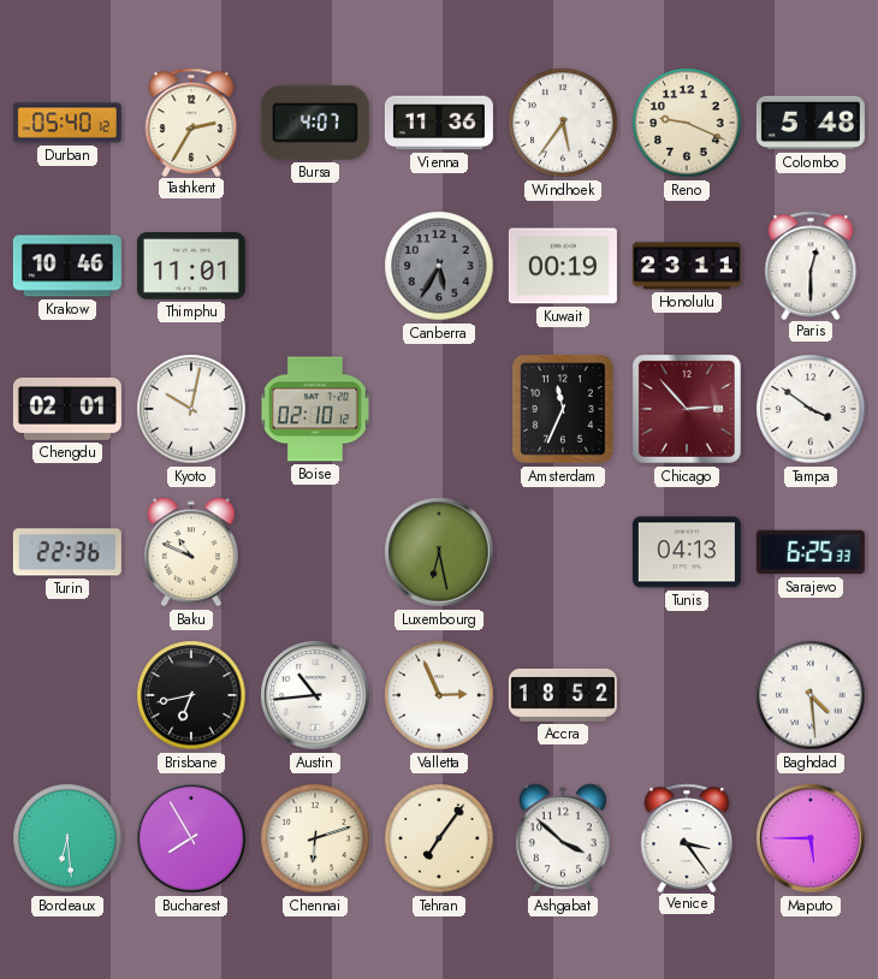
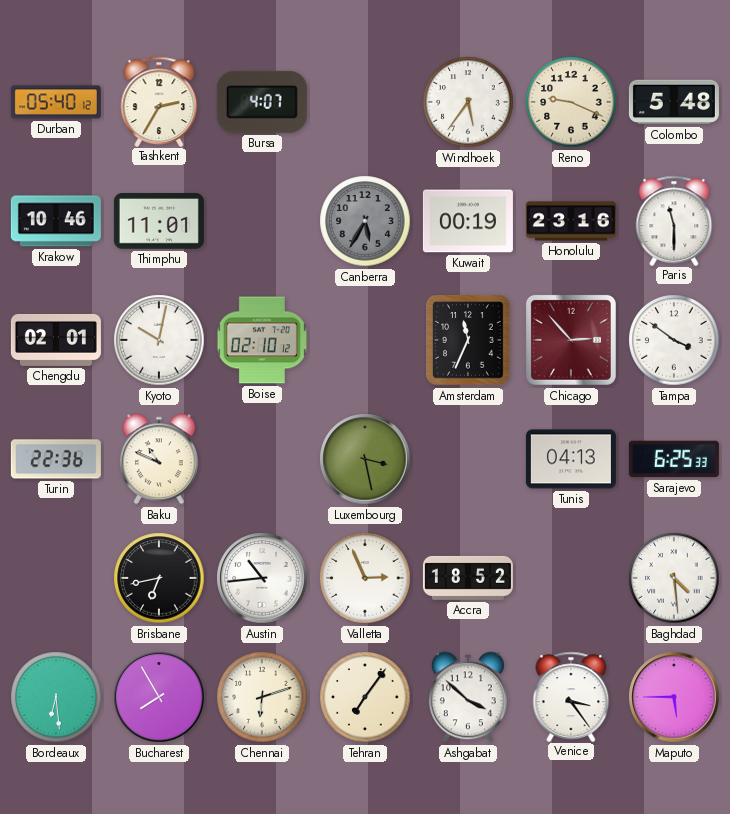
Vienna: 11:36 -> none (439, 123)
Honolulu: 23:11 -> 23:16 (571, 221)
Paris: 12:30 -> 11:30 (674, 220)
Luxembourg: 6:28 -> 3:28 (365, 459)
